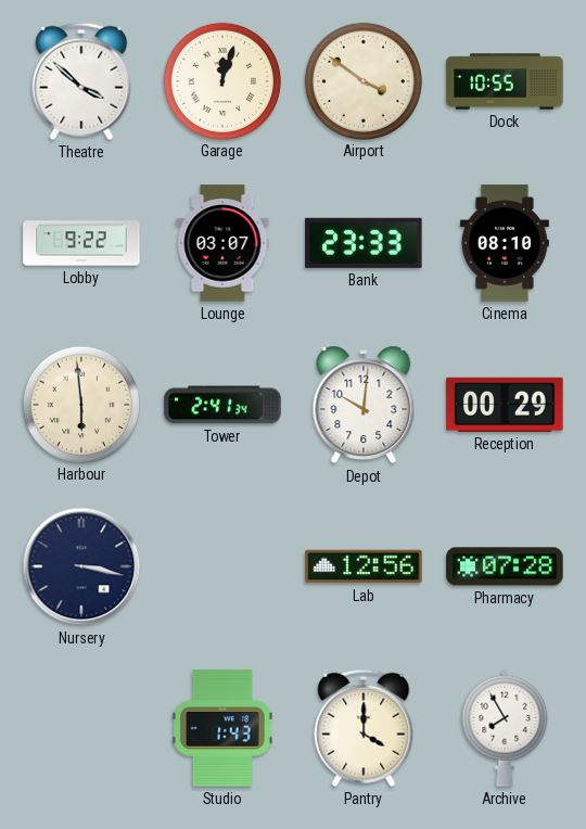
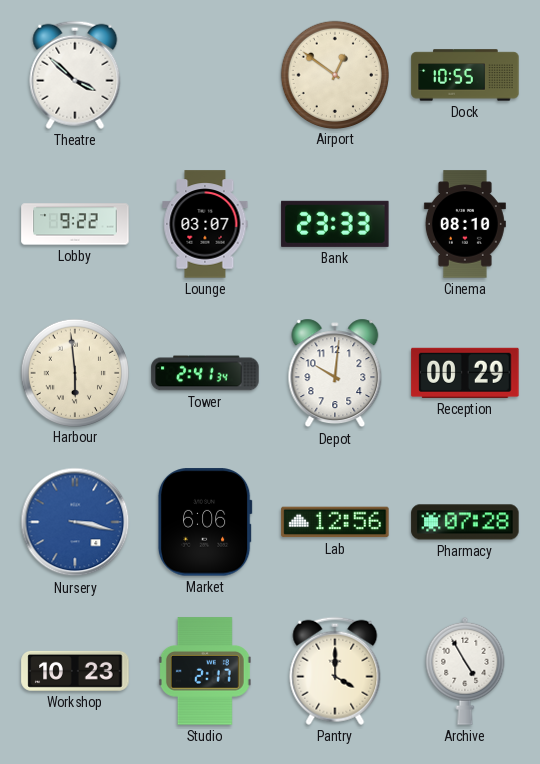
Garage: 12:03 -> none (221, 80)
Airport: 3:51 -> 12:51 (334, 74)
Nursery dial: navy -> blue (75, 522)
Market: none -> 6:06 (205, 522)
Workshop: none -> 10:23 (75, 671)
Studio: 1:43 -> 2:17 (205, 671)
Archive: 7:55 -> 4:55 (465, 671)
